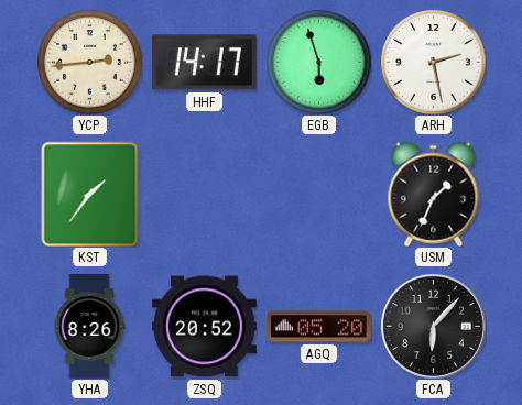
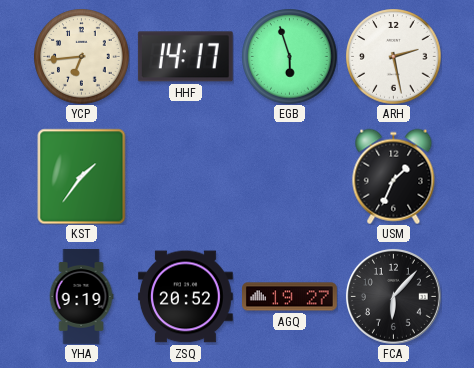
YCP: 2:44 -> 6:44 (81, 56)
YHA: 8:26 -> 9:19 (81, 297)
AGQ: 05:20 -> 19:27 (290, 297)
